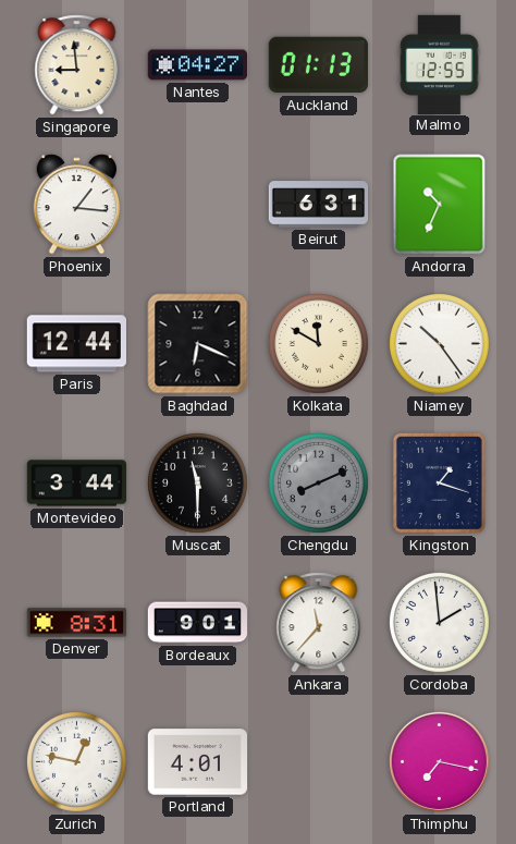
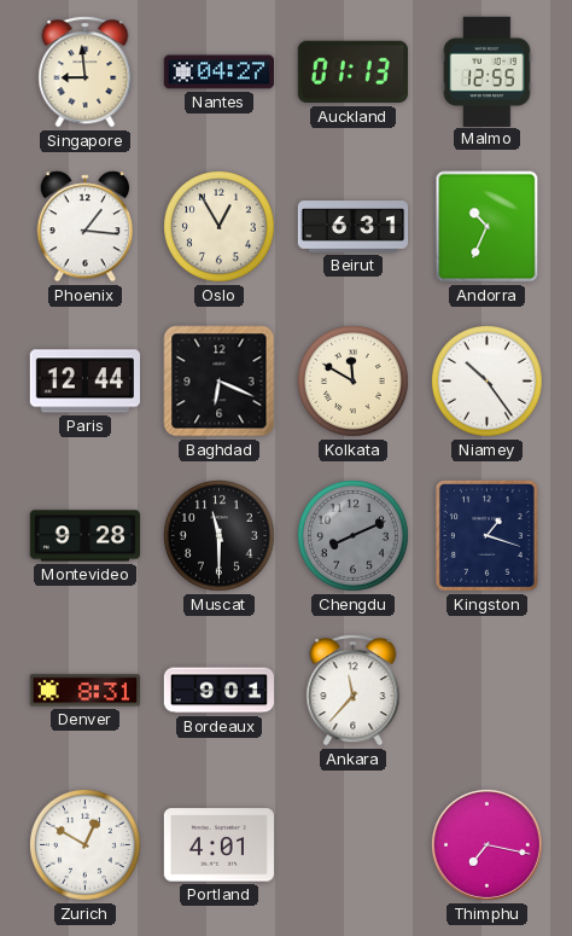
Oslo: none -> 12:55 (218, 226)
Montevideo: 3:44 -> 9:28 (86, 536)
Cordoba: 1:59 -> none (439, 622)
Zurich: 12:47 -> 12:50 (84, 844)
